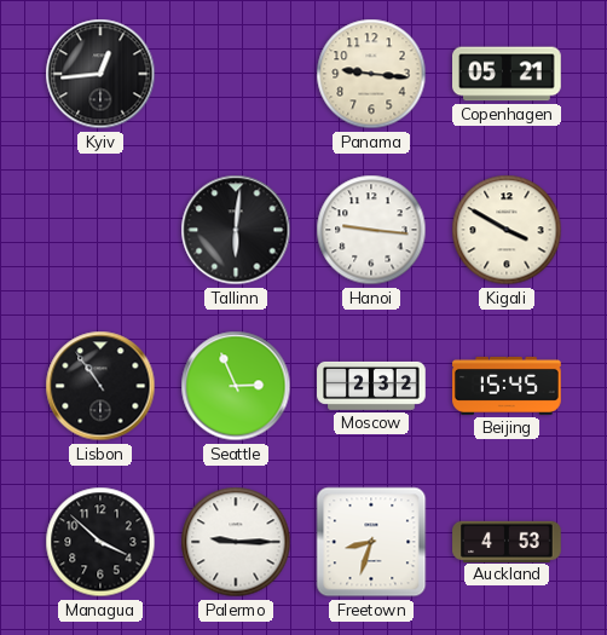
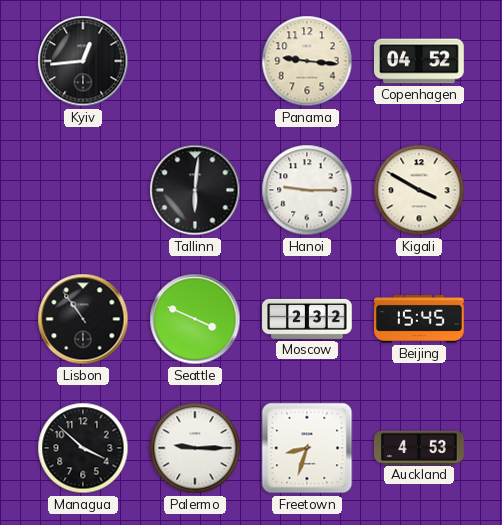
Copenhagen: 05:21 -> 04:52 (419, 61)
Hanoi: 9:16 -> 9:15 (307, 190)
Seattle: 2:56 -> 3:49 (195, 319)
